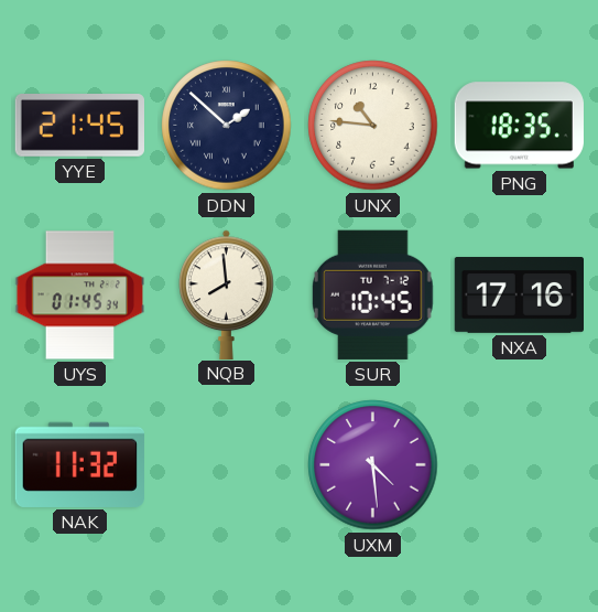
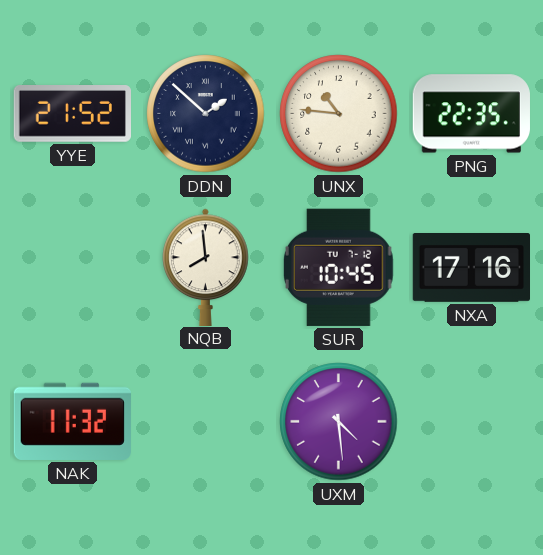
YYE: 21:45 -> 21:52 (72, 114)
PNG: 18:35 -> 22:35 (471, 114)
UYS: 01:45 -> none (80, 296)
